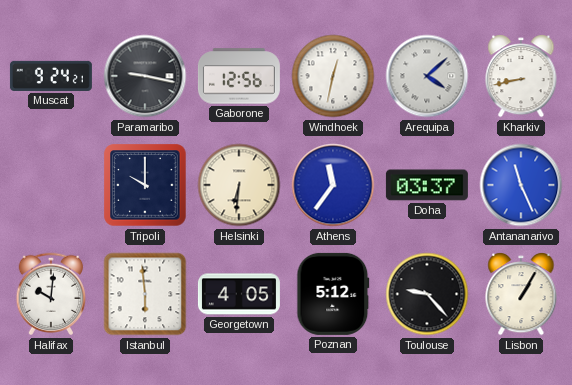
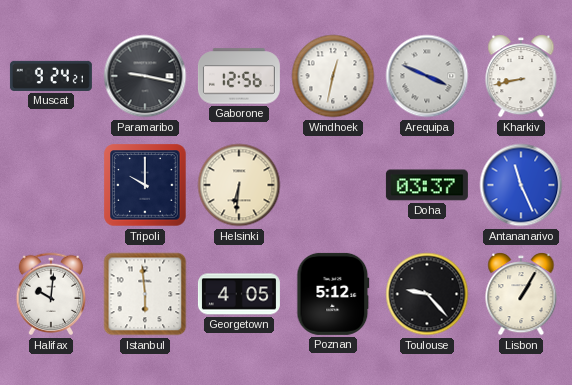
Arequipa: 4:08 -> 3:49 (427, 76)
Athens: 11:36 -> none (333, 185)
